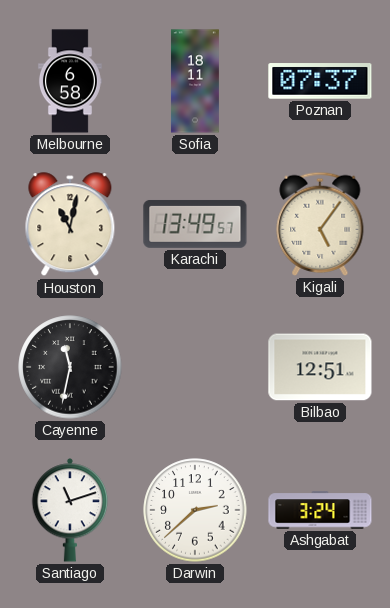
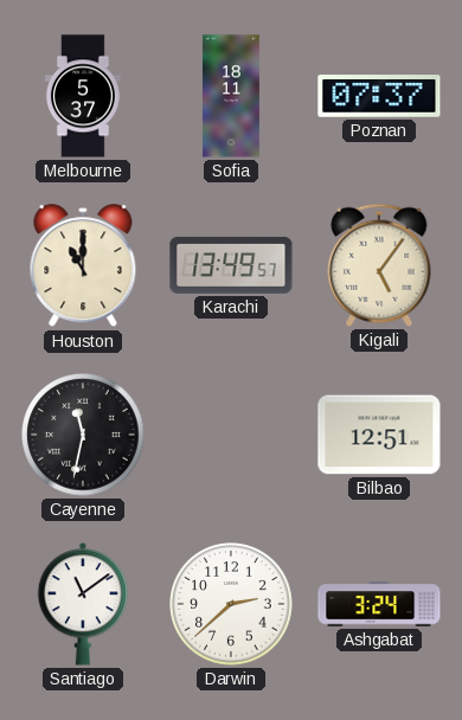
Melbourne: 6:58 -> 5:37 (83, 96)
Houston: 11:02 -> 11:00 (83, 266)
Santiago: 11:12 -> 11:09 (83, 604)
